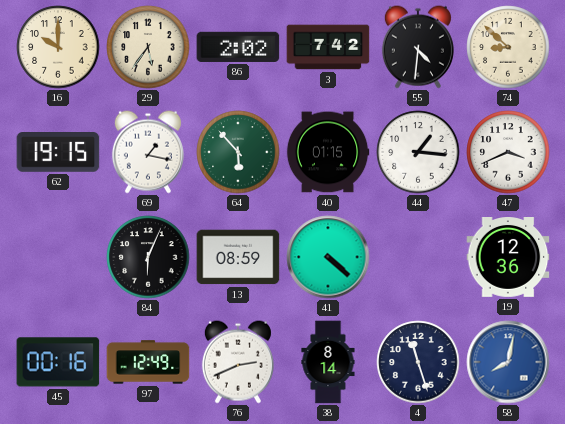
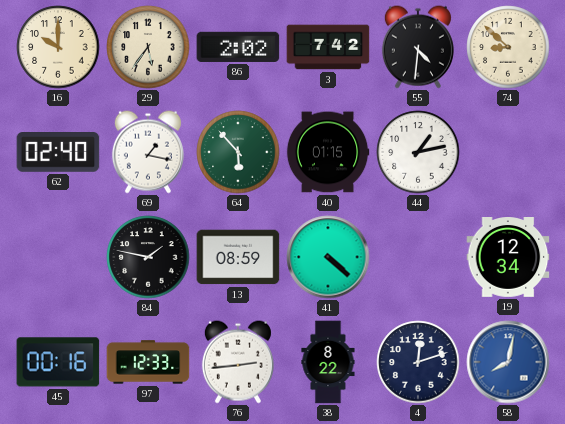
62: 19:15 -> 02:40 (58, 153)
44: 1:16 -> 1:13 (418, 152)
47: 3:41 -> none (508, 152)
84: 6:04 -> 1:47 (148, 257)
19: 12:36 -> 12:34 (508, 258)
97: 12:49 -> 12:33 (148, 362)
76: 2:41 -> 2:44 (238, 362)
38: 8:14 -> 8:22 (328, 362)
4: 11:27 -> 12:12 (418, 362)
